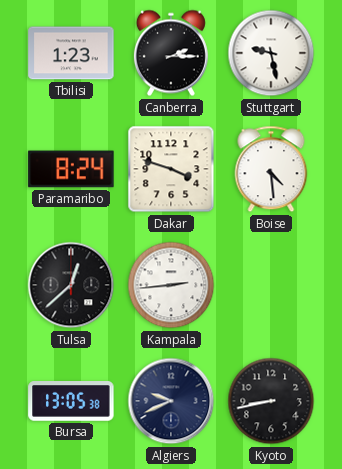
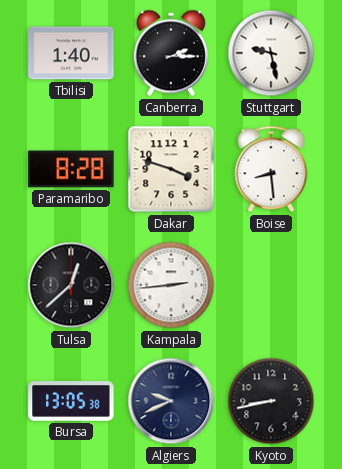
Tbilisi: 1:23 -> 1:40 (71, 53)
Paramaribo: 8:24 -> 8:28 (71, 169)
Boise: 4:29 -> 8:29 (271, 169)
